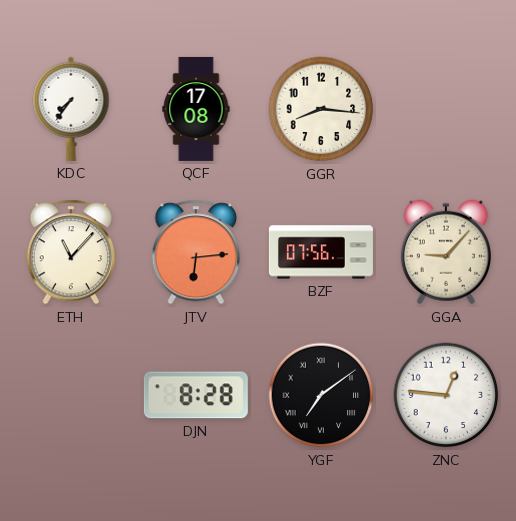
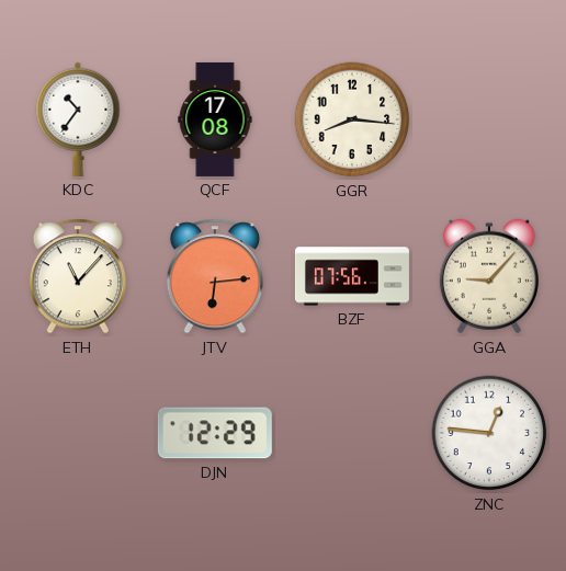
KDC: 7:36 -> 10:36 (78, 119)
DJN: 8:28 -> 12:29 (215, 433)
YGF: 7:09 -> none (321, 395)
